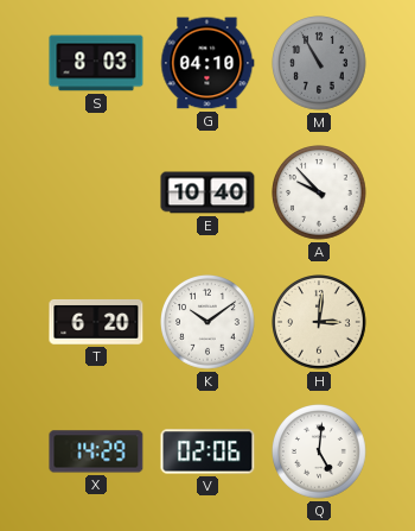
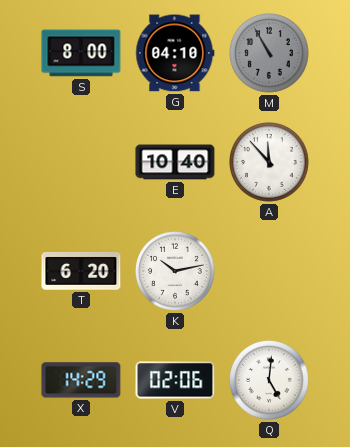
S: 8:03 -> 8:00 (81, 53)
A: 9:53 -> 11:53 (270, 163)
K: 10:09 -> 10:13 (176, 272)
H: 3:01 -> none (320, 323)
